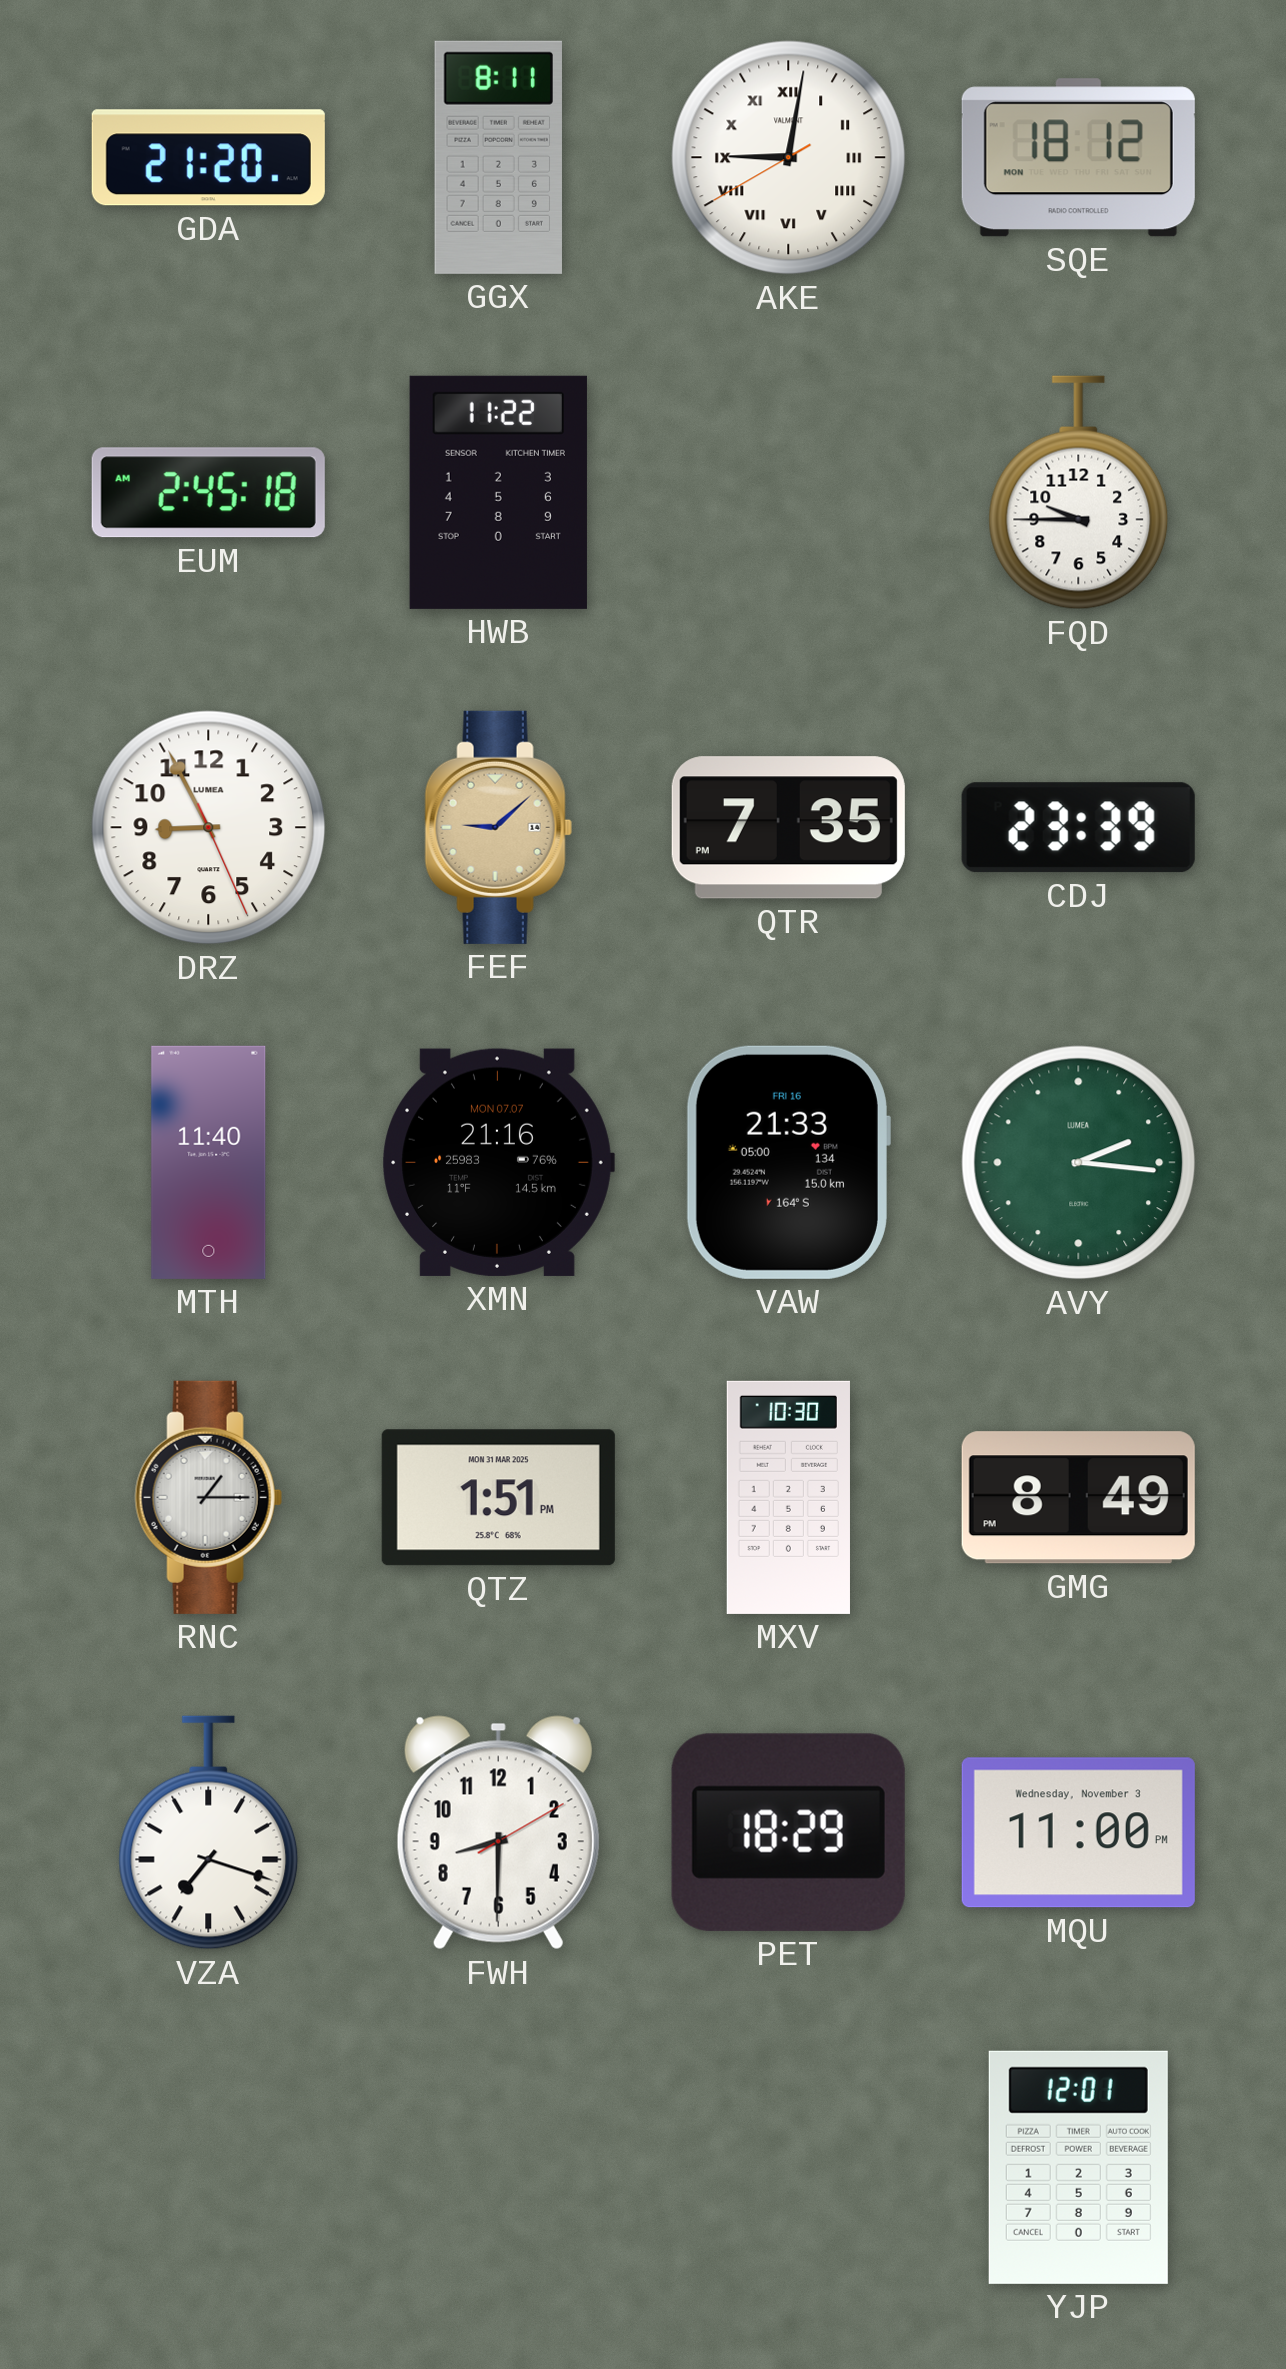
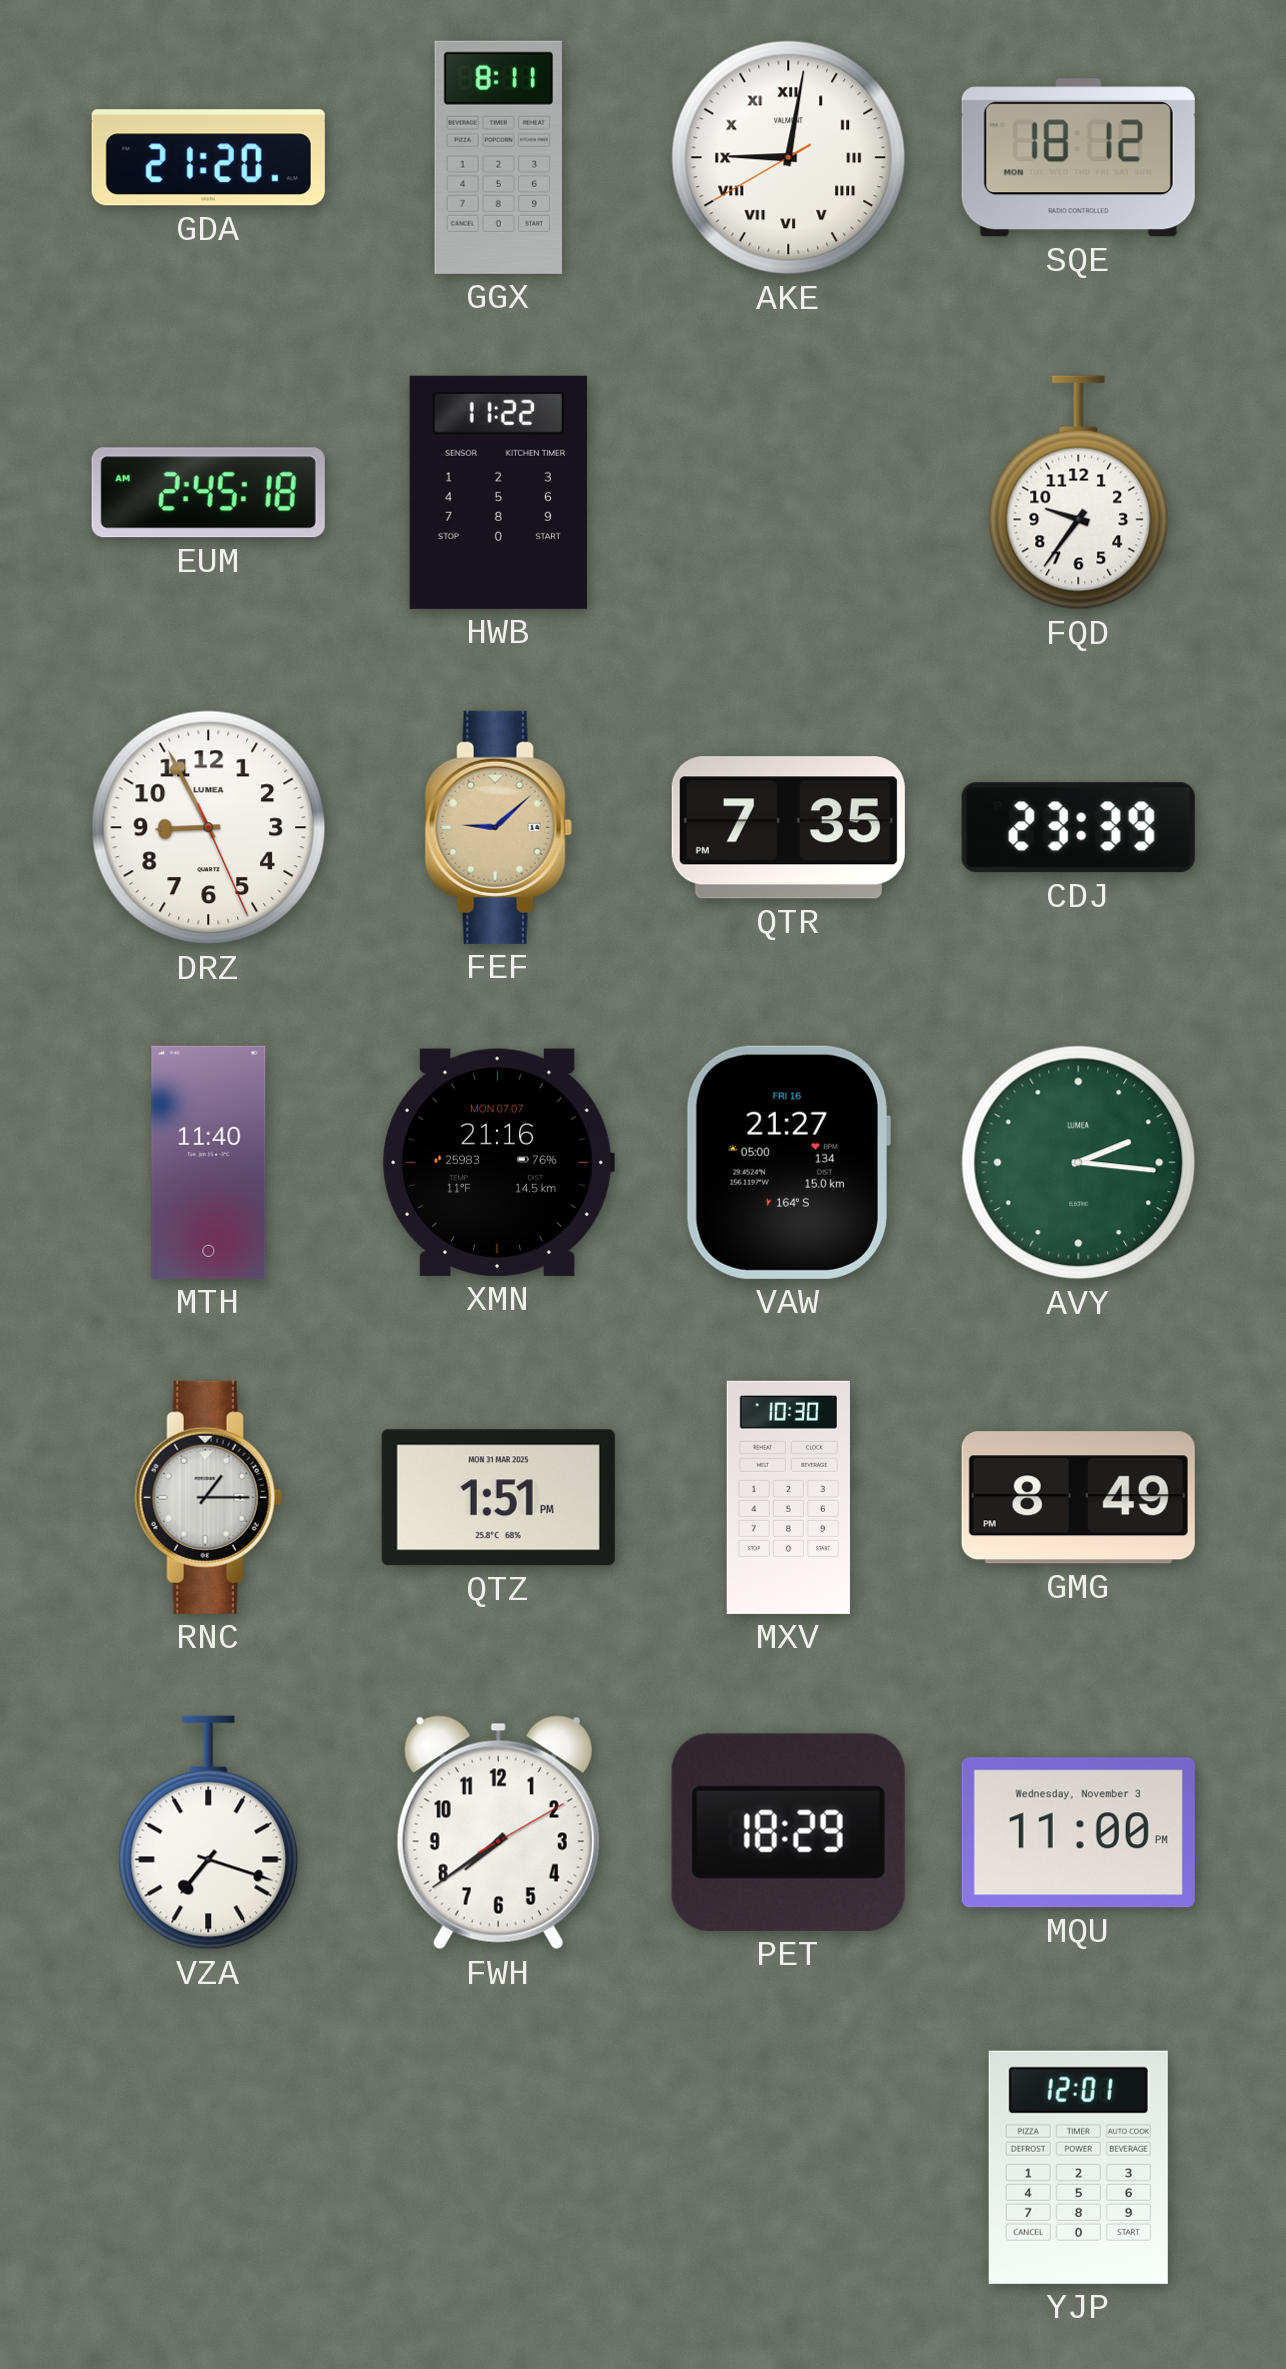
FQD: 9:45 -> 9:36 (1079, 493)
VAW: 21:33 -> 21:27 (788, 1162)
FWH: 8:30 -> 7:39 (498, 1833)
